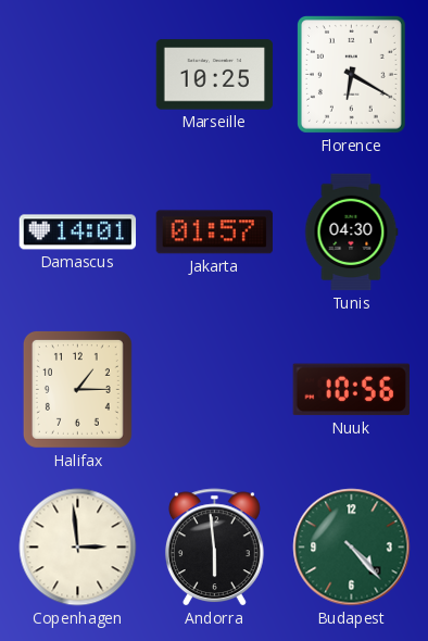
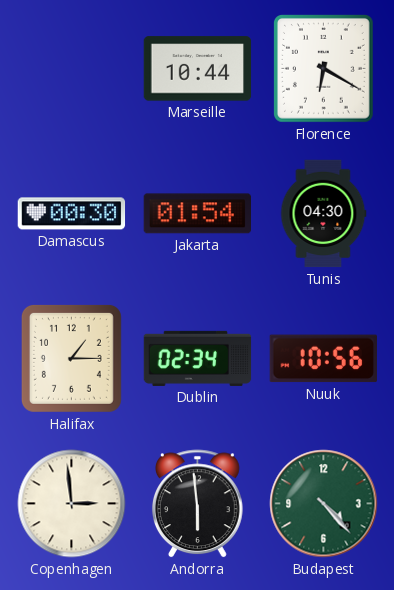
Marseille: 10:25 -> 10:44 (198, 69)
Damascus: 14:01 -> 00:30 (72, 214)
Jakarta: 01:57 -> 01:54 (197, 214)
Dublin: none -> 02:34 (198, 358)
